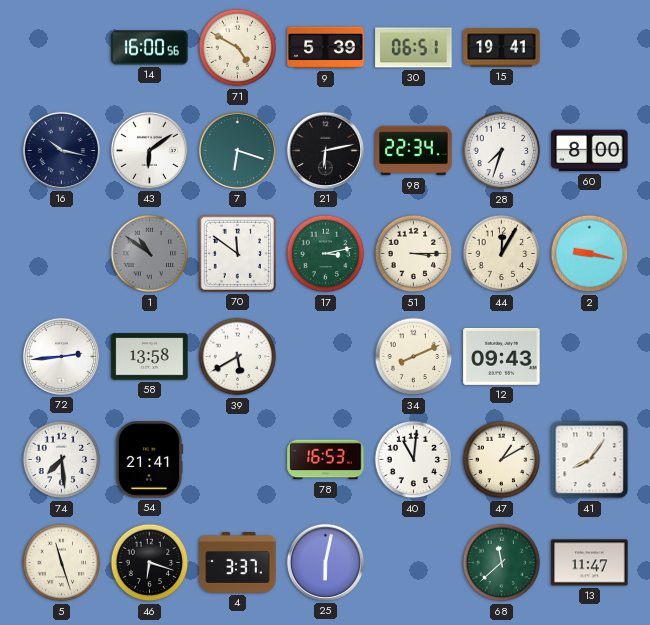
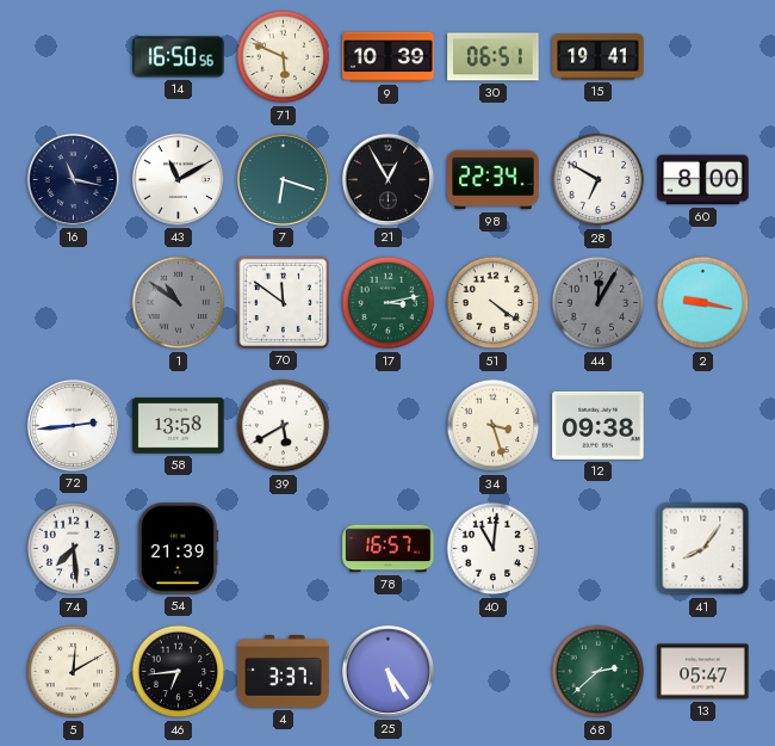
14: 16:00 -> 16:50 (179, 57)
71: 4:50 -> 5:49 (284, 57)
9: 5:39 -> 10:39 (389, 57)
16: 10:17 -> 11:17 (73, 179)
43: 6:09 -> 11:10 (178, 179)
21: 6:13 -> 12:55 (387, 179)
28: 7:33 -> 6:50 (599, 180)
51: 3:15 -> 4:21 (494, 303)
44 dial: cream -> grey (599, 303)
34: 8:11 -> 3:27 (494, 426)
12: 09:43 -> 09:38 (599, 425)
54: 21:41 -> 21:39 (178, 549)
78: 16:53 -> 16:57 (389, 549)
47: 1:10 -> none (502, 460)
5: 11:27 -> 12:10 (74, 672)
46: 6:18 -> 6:44 (179, 672)
25: 6:02 -> 5:24 (387, 671)
68: 11:38 -> 2:38 (599, 672)
13: 11:47 -> 05:47 (703, 672)
